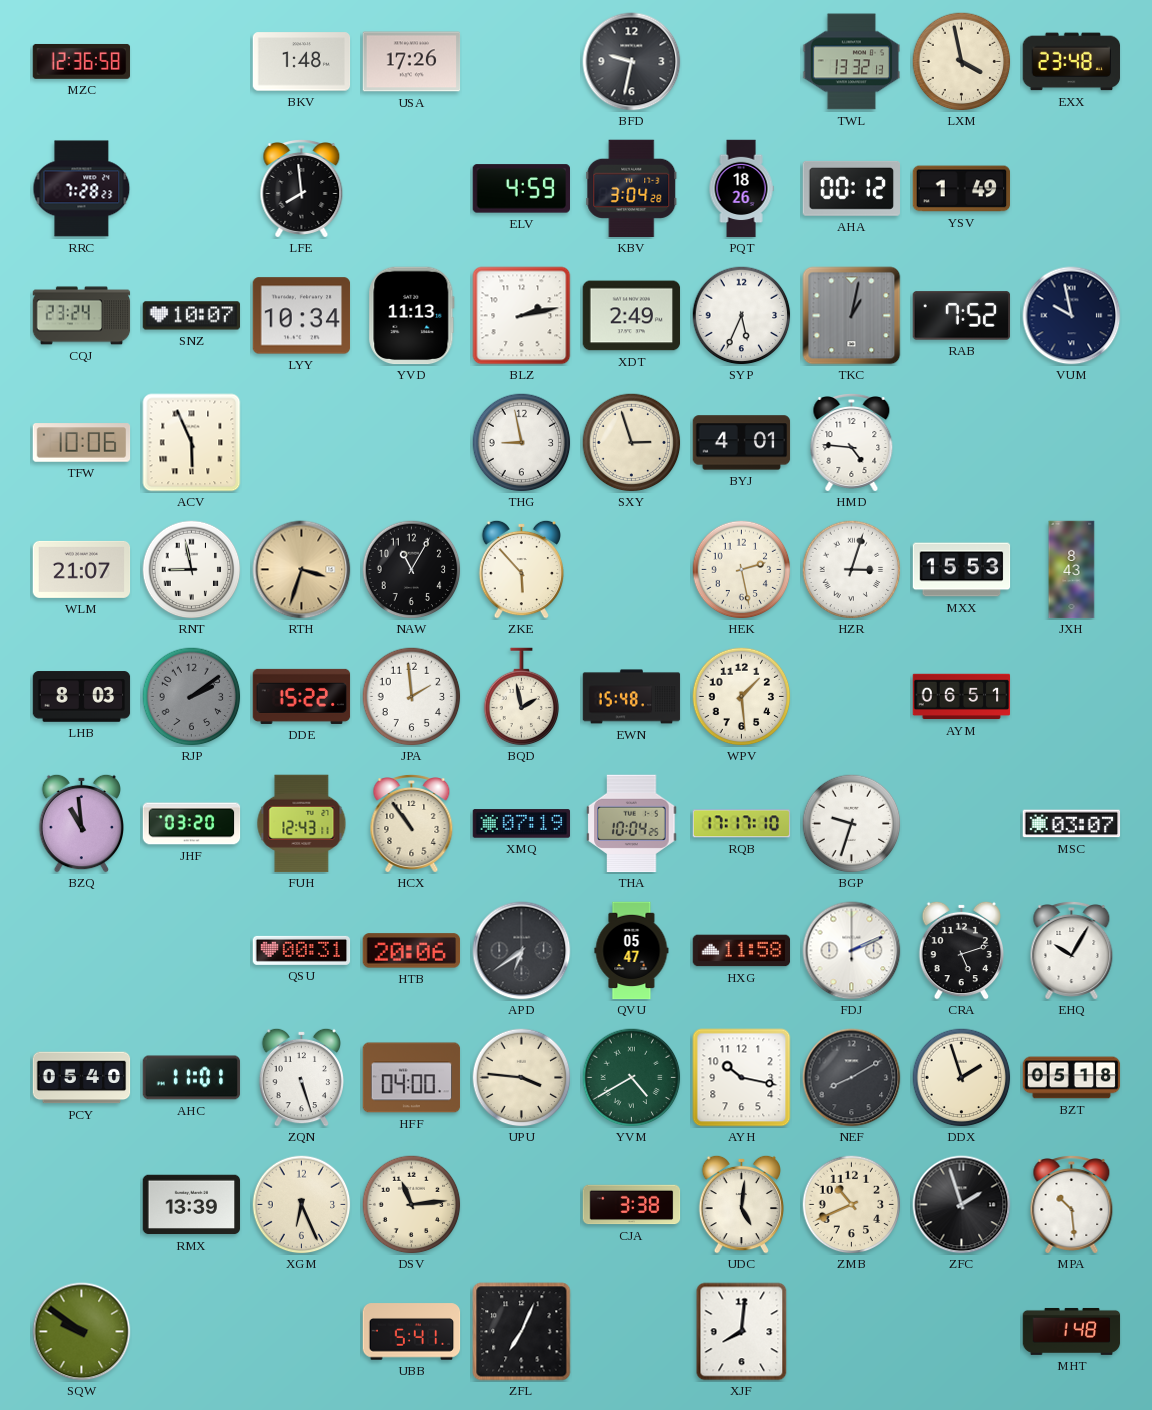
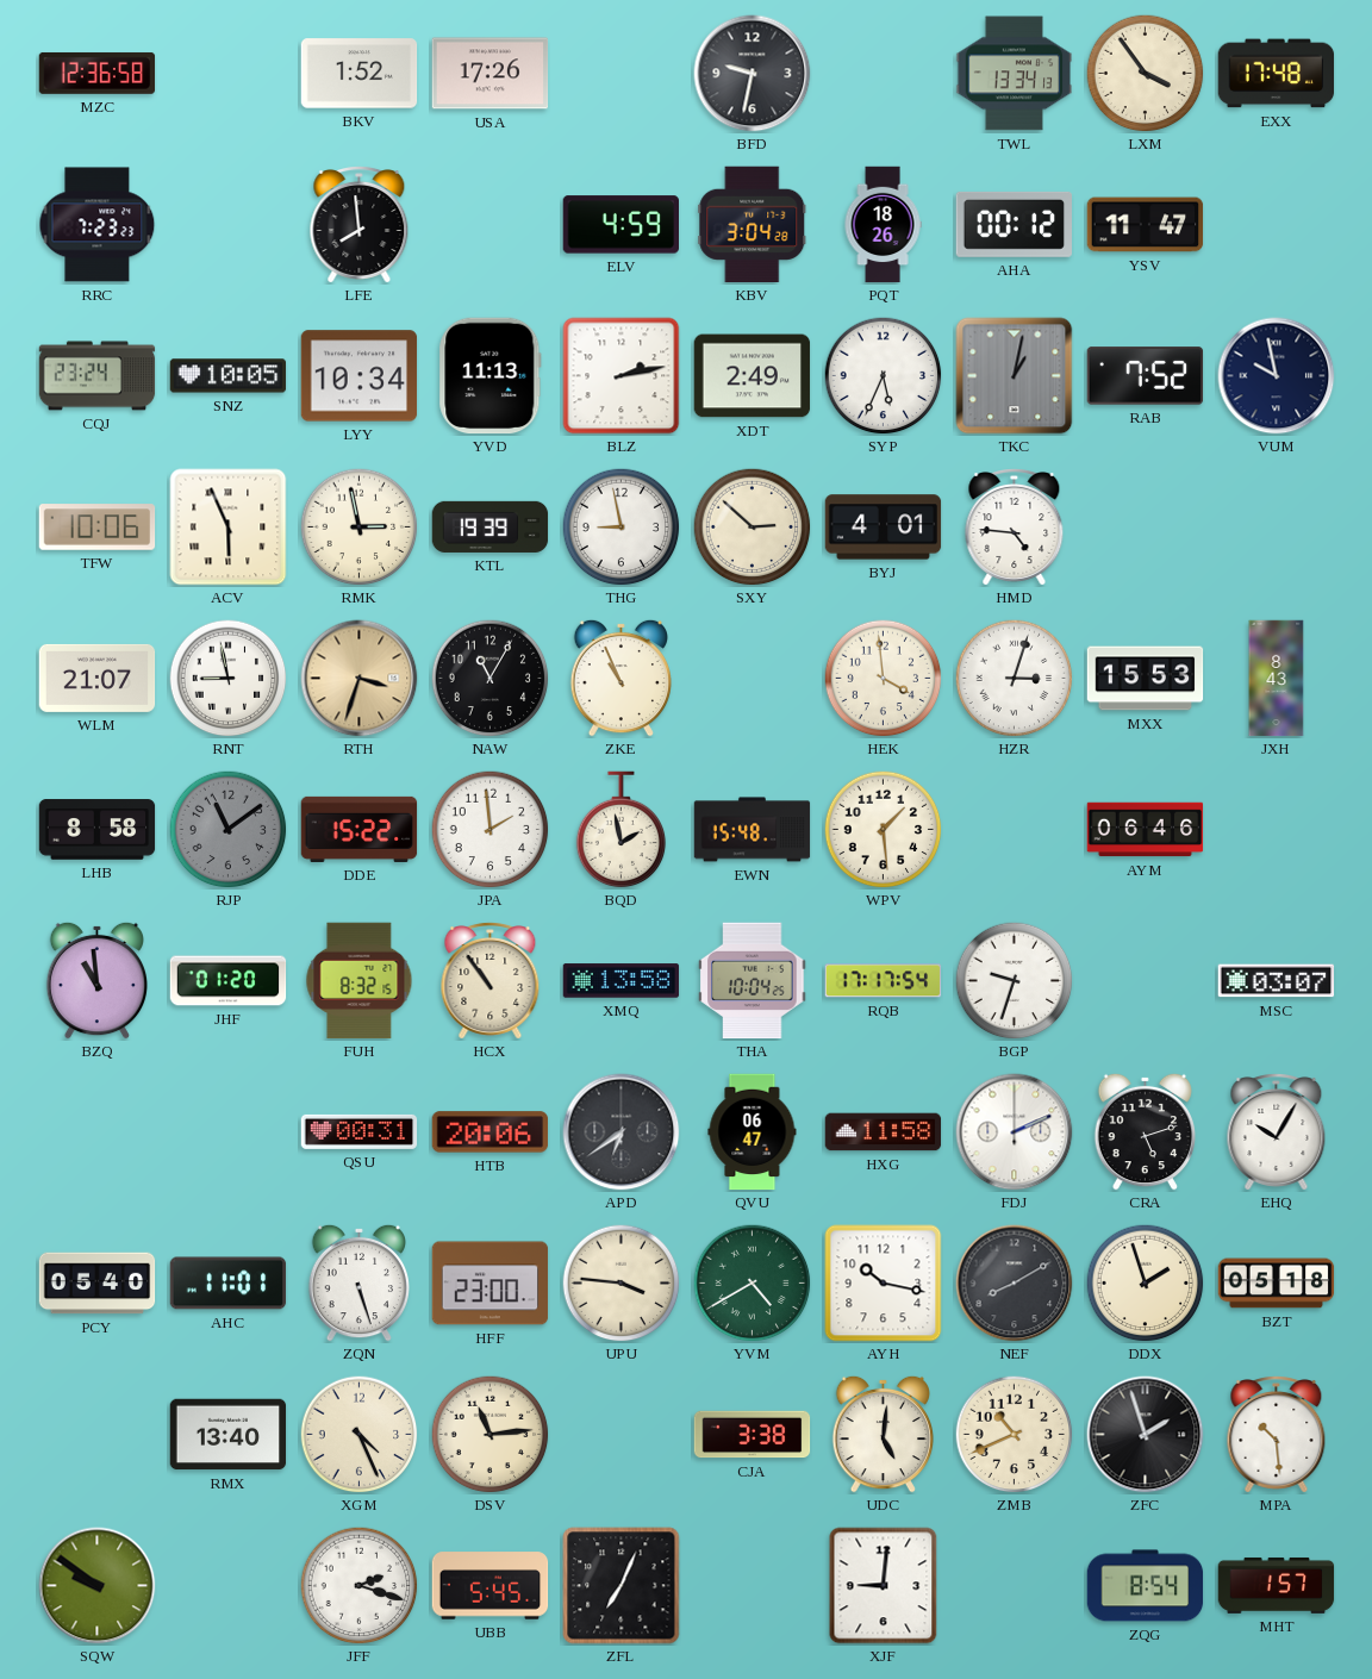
BKV: 1:48 -> 1:52 (360, 74)
TWL: 13:32 -> 13:34 (1015, 74)
LXM: 3:58 -> 3:54 (1146, 74)
EXX: 23:48 -> 17:48 (1277, 74)
RRC: 7:28 -> 7:23 (98, 225)
YSV: 1:49 -> 11:47 (1146, 225)
SNZ: 10:07 -> 10:05 (229, 376)
RMK: none -> 2:58 (360, 528)
KTL: none -> 19:39 (491, 526)
SXY: 2:57 -> 2:52 (753, 528)
ZKE: 5:53 -> 10:56 (620, 678)
HEK: 2:28 -> 3:59 (884, 679)
LHB: 8:03 -> 8:58 (98, 830)
RJP: 2:09 -> 11:09 (229, 830)
AYM: 06:51 -> 06:46 (1146, 830)
JHF: 03:20 -> 01:20 (229, 981)
FUH: 12:43 -> 8:32 (360, 981)
XMQ: 07:19 -> 13:58 (622, 981)
RQB: 17:17:10 -> 17:17:54 (884, 981)
QVU: 05:47 -> 06:47 (753, 1132)
HFF: 04:00 -> 23:00 (491, 1284)
RMX: 13:39 -> 13:40 (229, 1435)
XGM: 6:26 -> 4:26 (360, 1435)
JFF: none -> 2:18 (360, 1586)
UBB: 5:41 -> 5:45 (491, 1586)
XJF: 8:01 -> 9:01 (884, 1586)
ZQG: none -> 8:54 (1146, 1586)
MHT: 1:48 -> 1:57 (1277, 1585)
